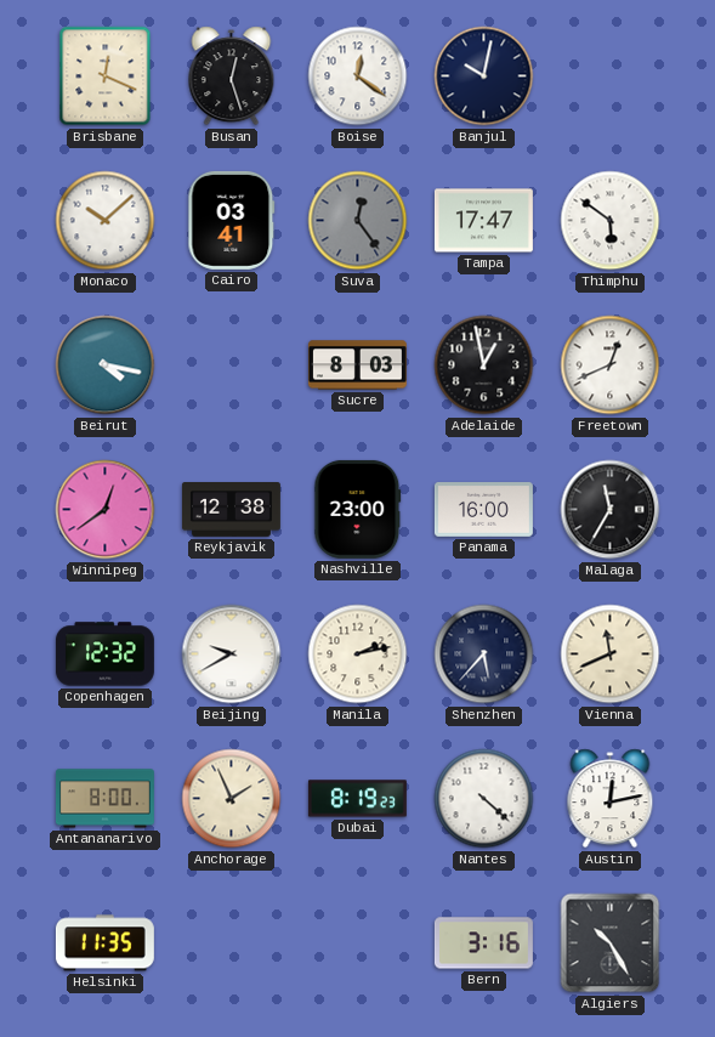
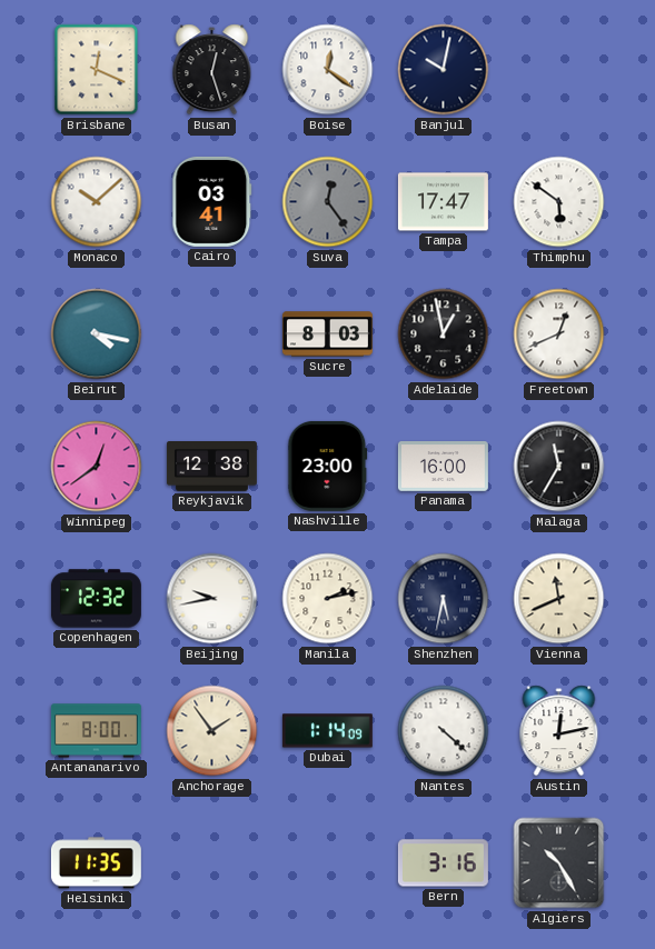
Beijing: 9:40 -> 9:43 (212, 599)
Shenzhen: 5:37 -> 5:32 (444, 599)
Anchorage: 1:56 -> 1:54 (212, 731)
Dubai: 8:19 -> 1:14 (327, 731)
